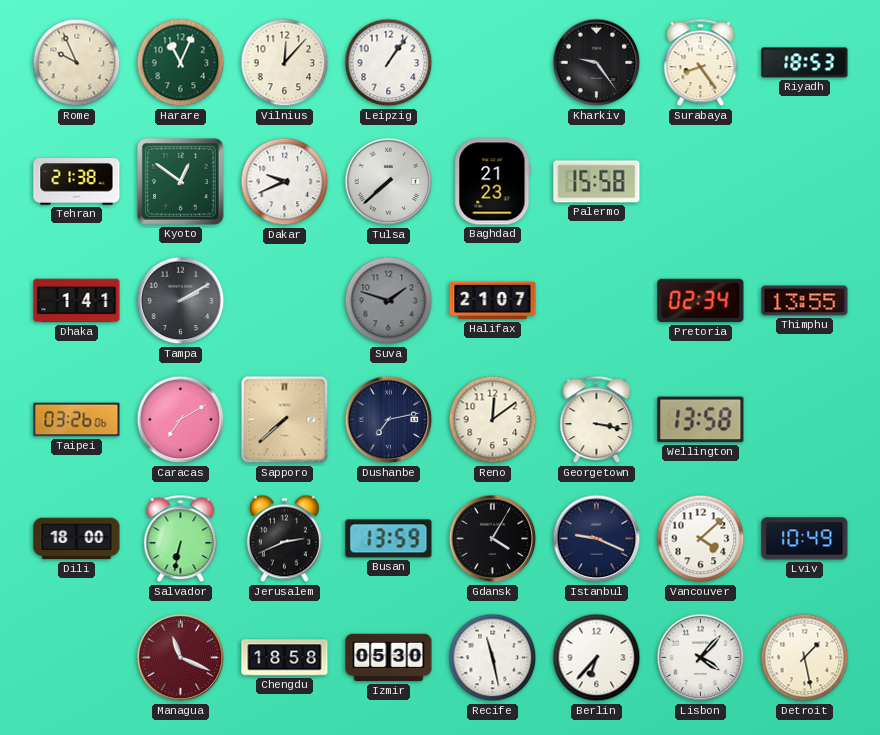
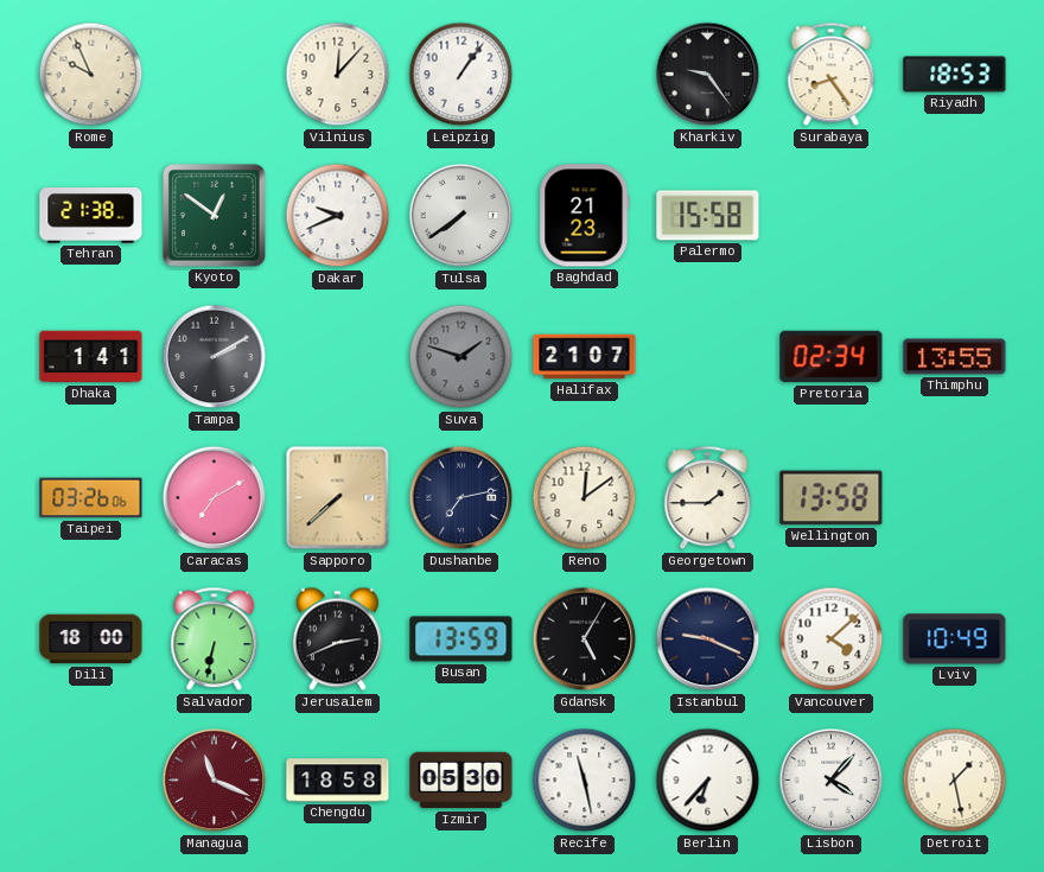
Harare: 11:04 -> none (181, 63)
Tulsa: 7:38 -> 7:39 (461, 216)
Georgetown: 3:17 -> 1:45 (708, 498)
Gdansk: 4:05 -> 5:05 (585, 639)
